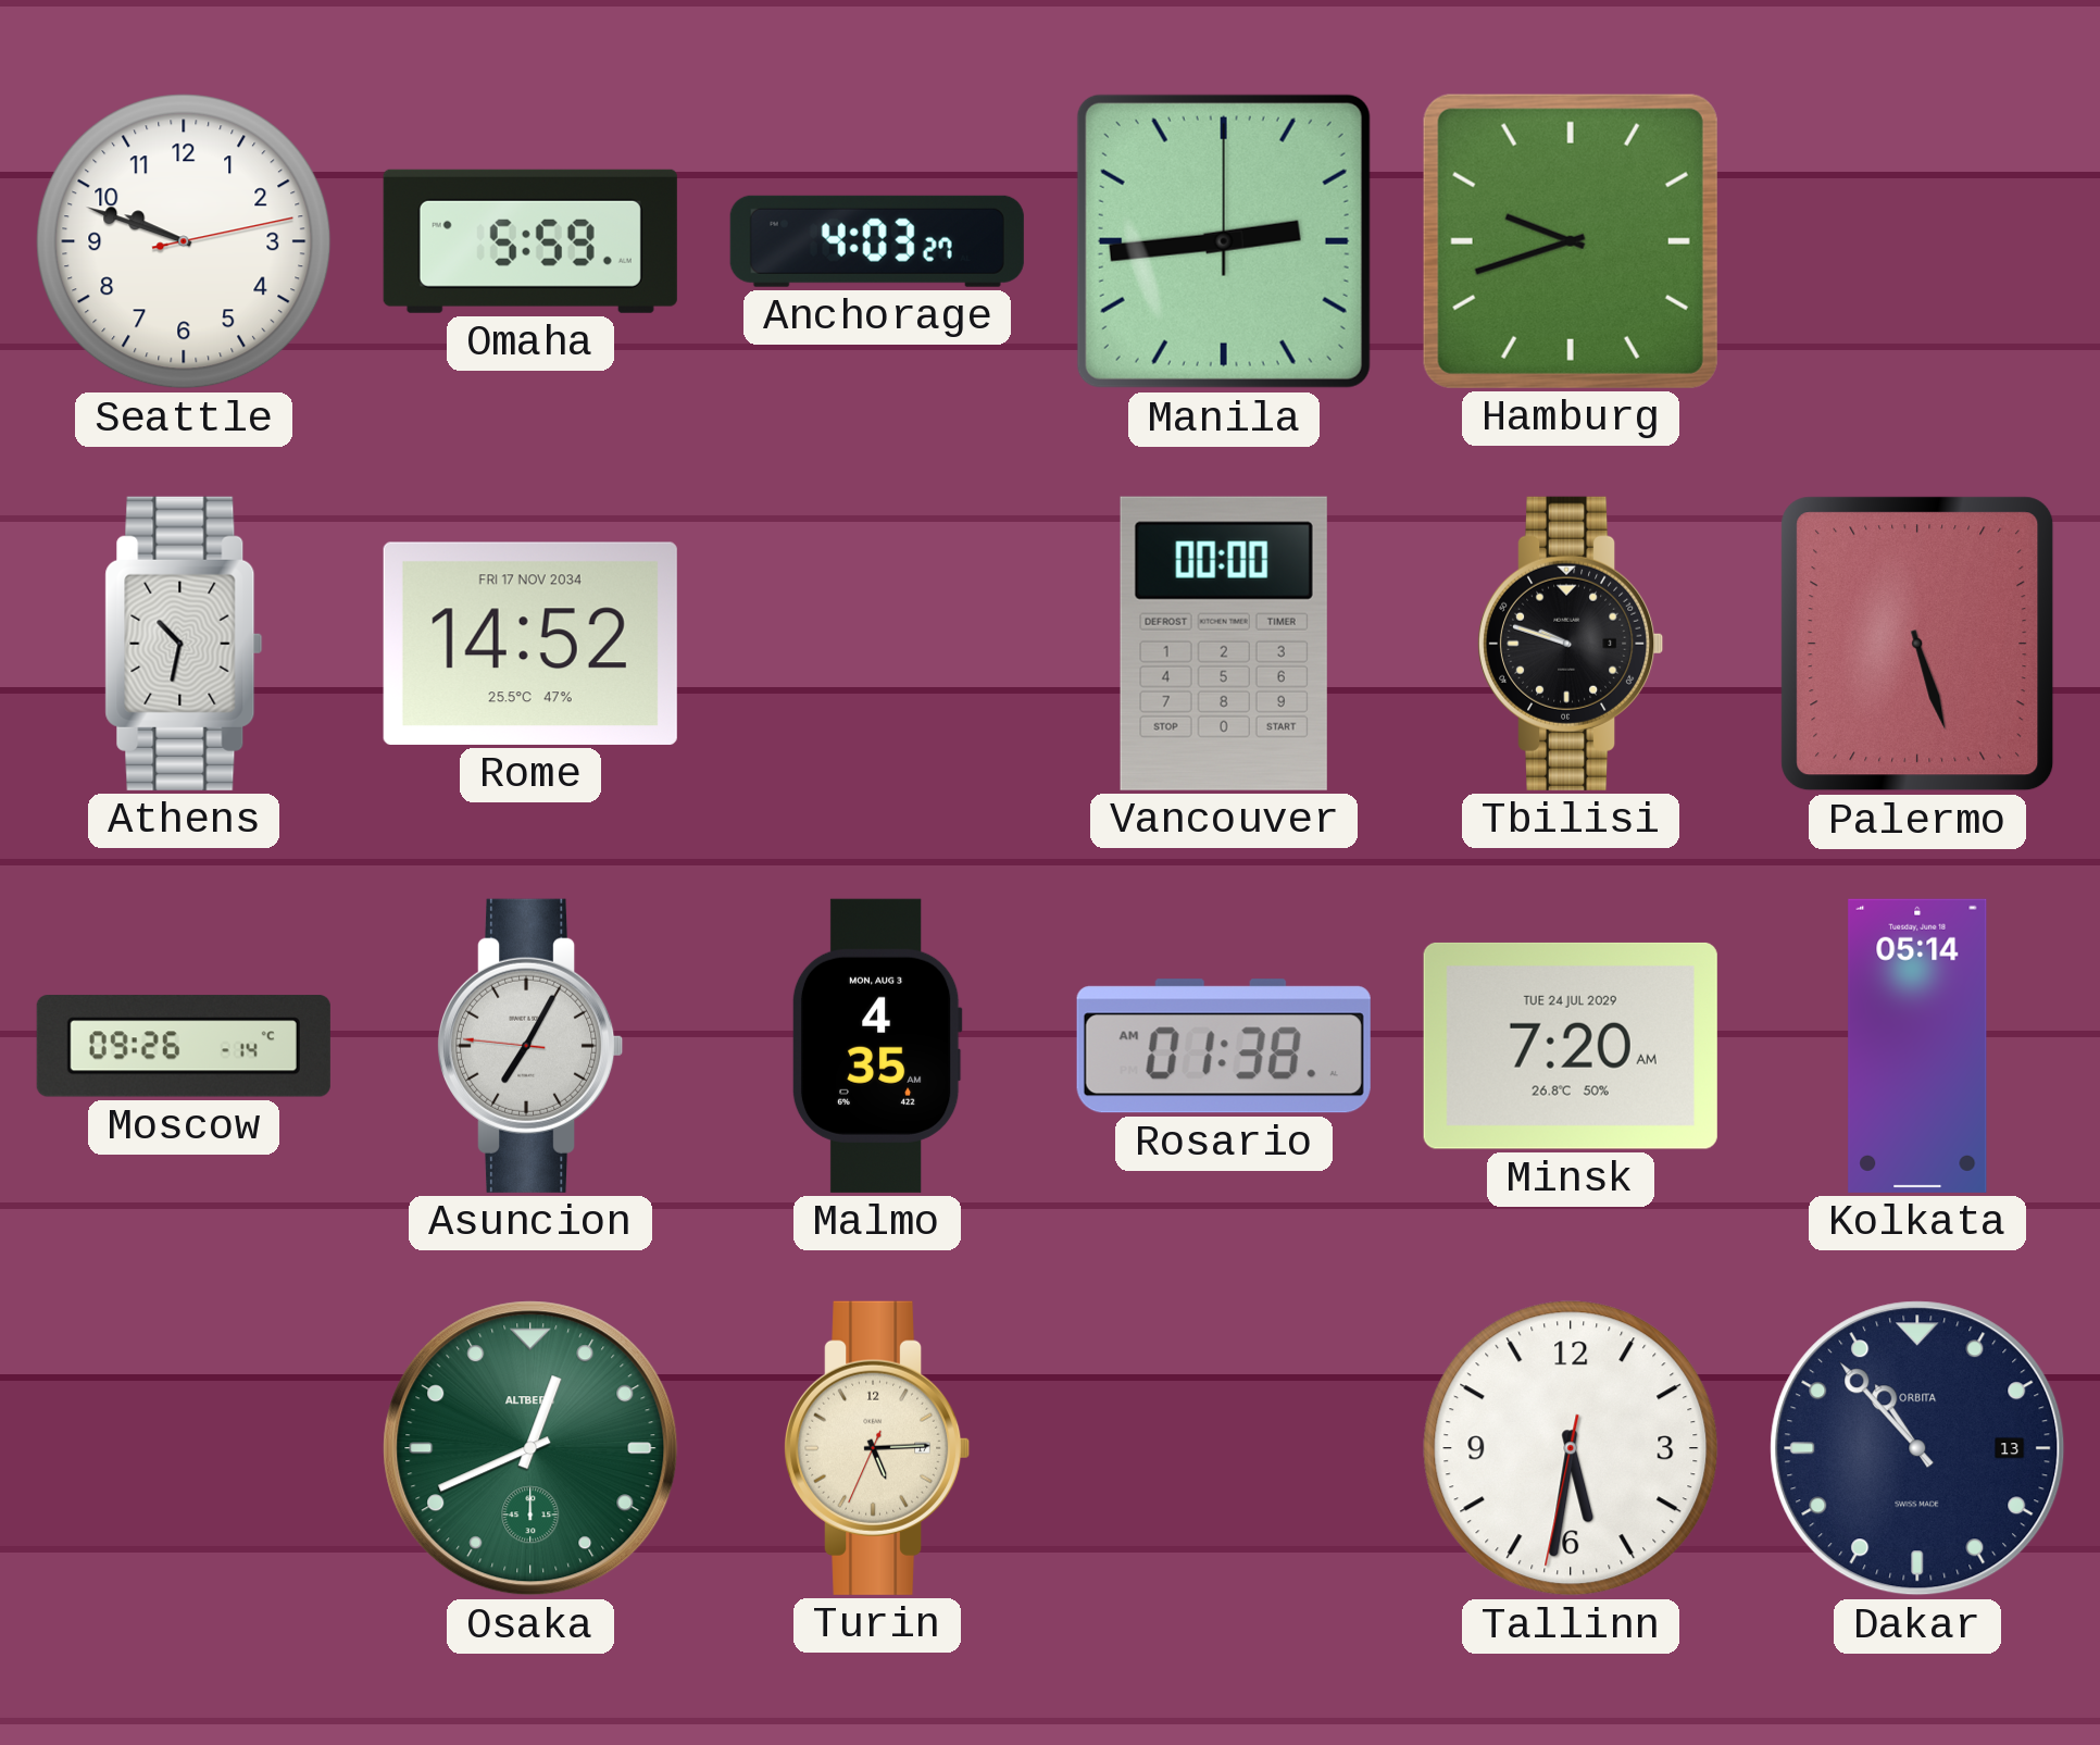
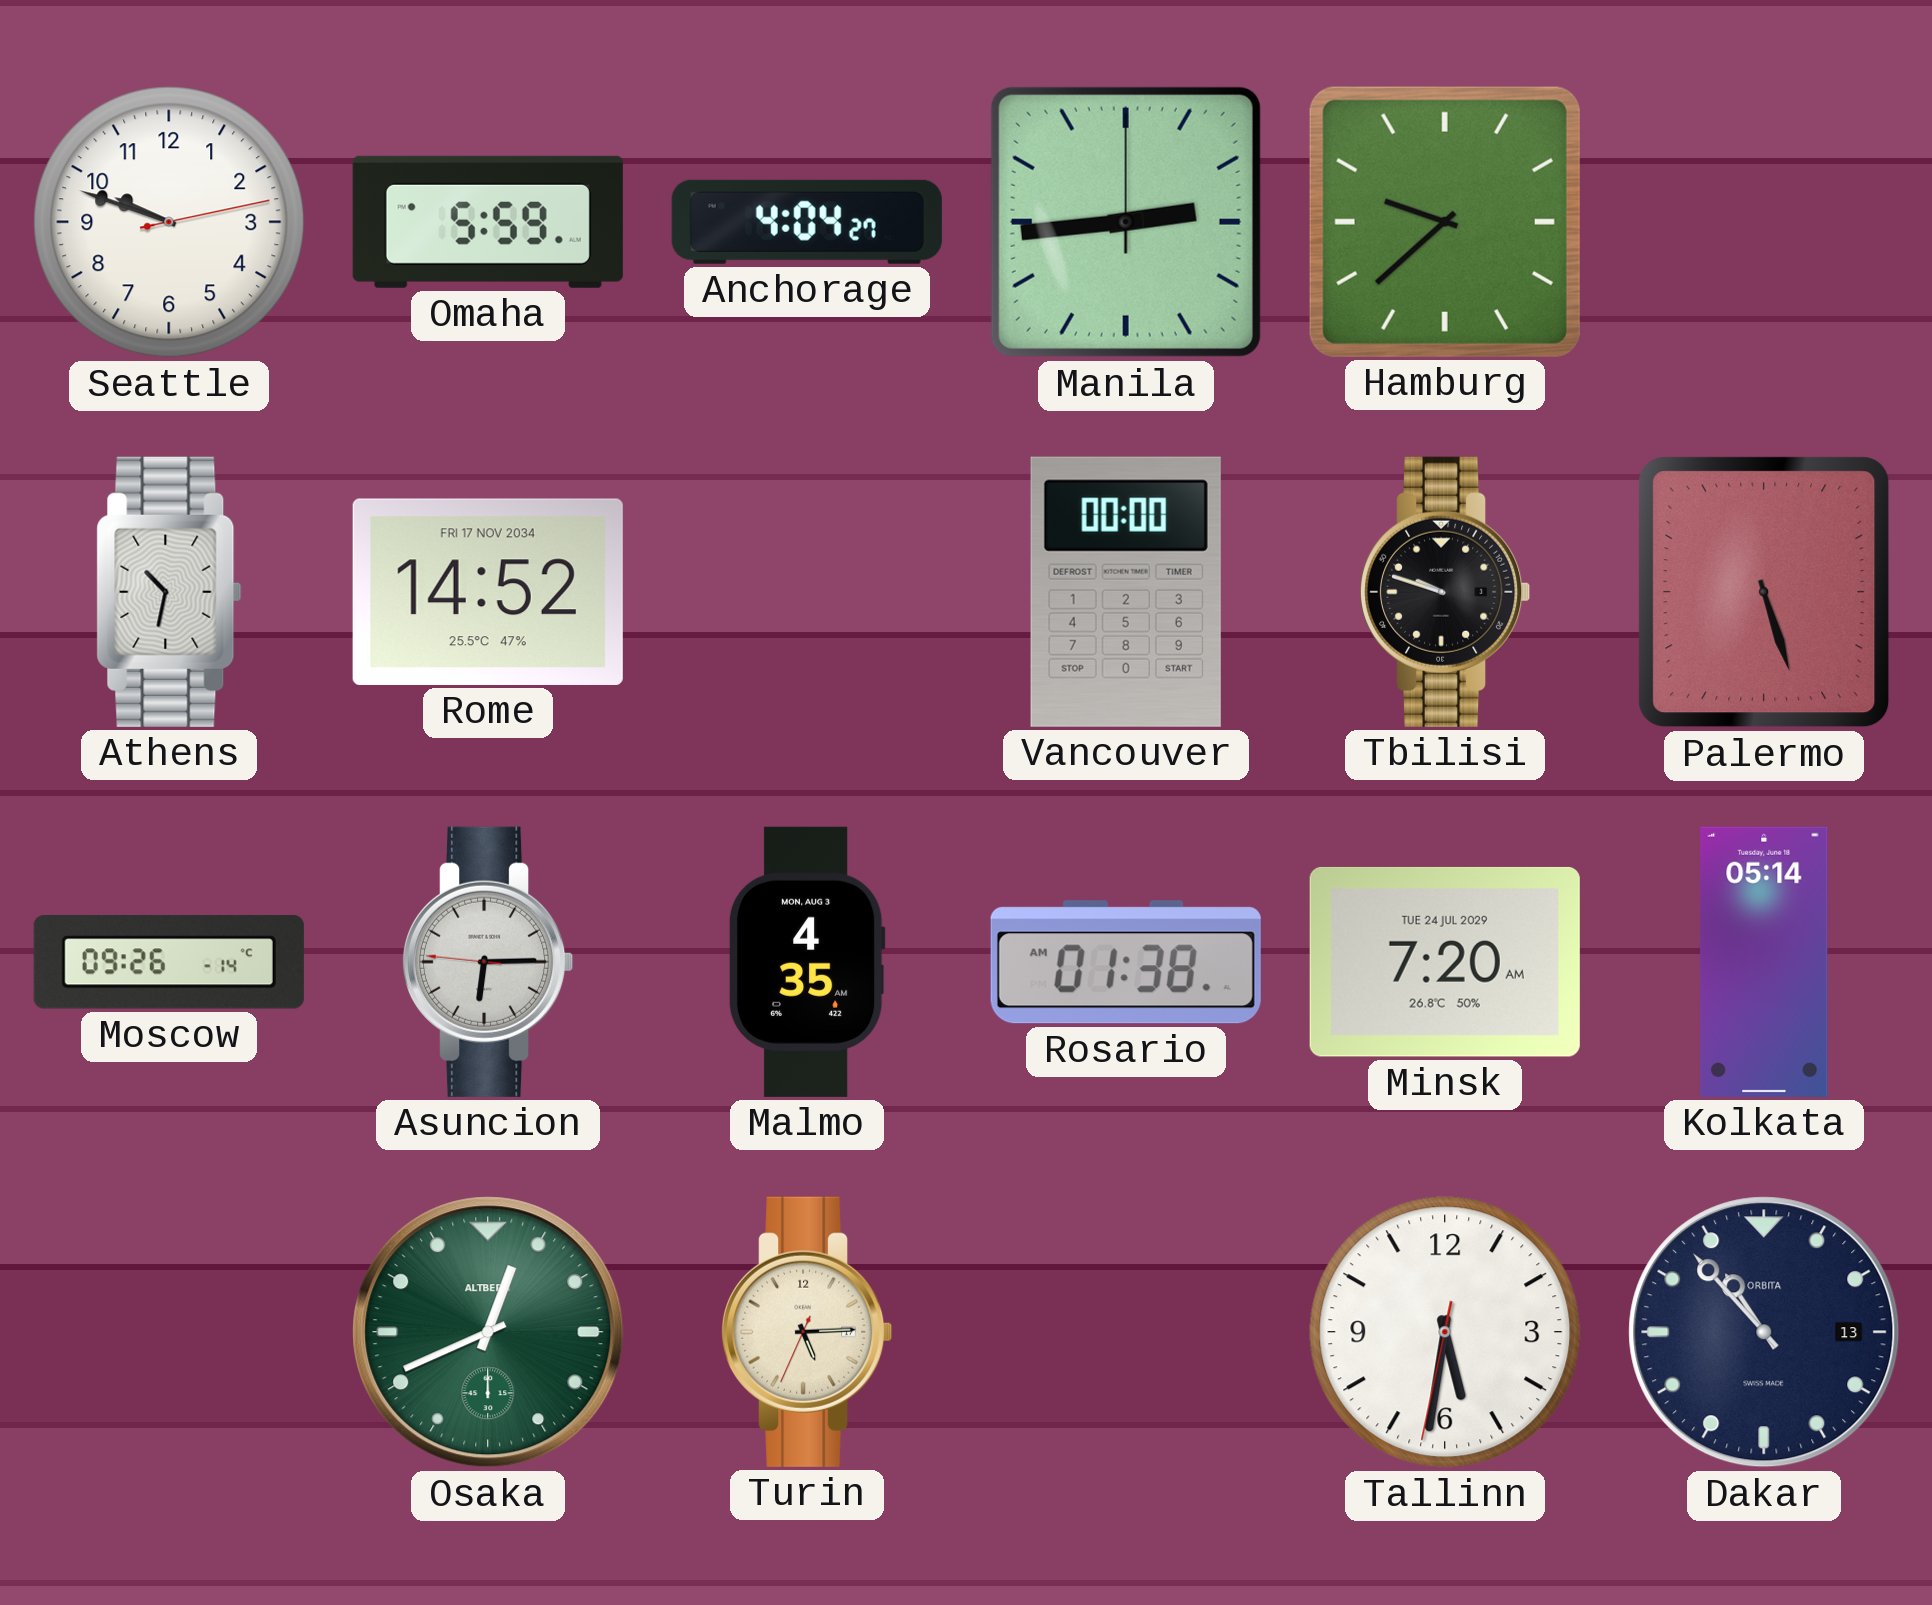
Anchorage: 4:03 -> 4:04 (807, 222)
Hamburg: 9:42 -> 9:38 (1445, 222)
Asuncion: 7:04 -> 6:14 (489, 962)
